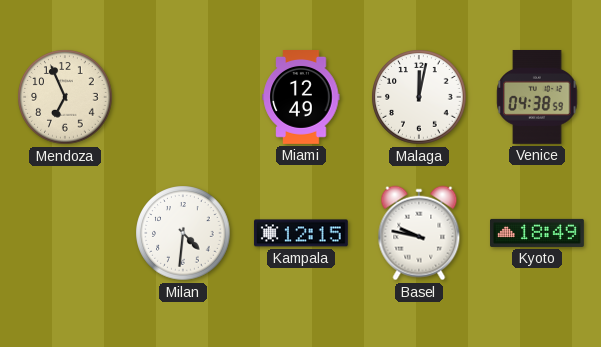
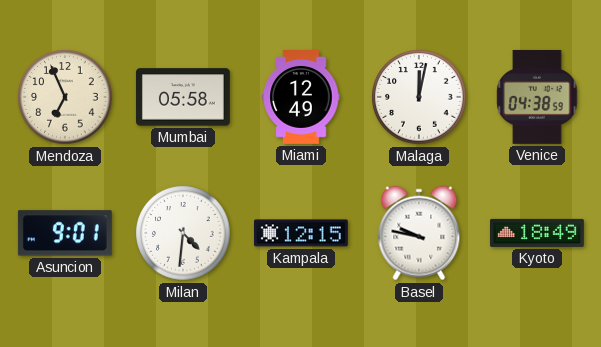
Mumbai: none -> 05:58 (183, 97)
Asuncion: none -> 9:01 (65, 233)
